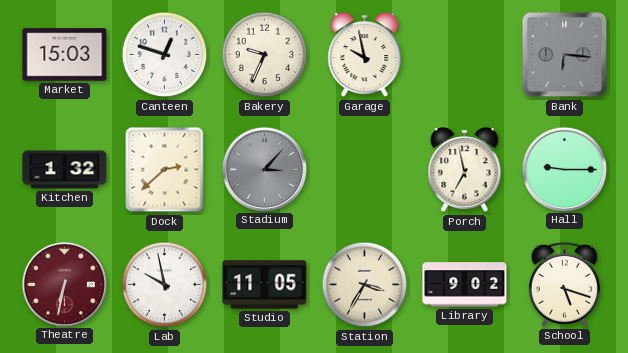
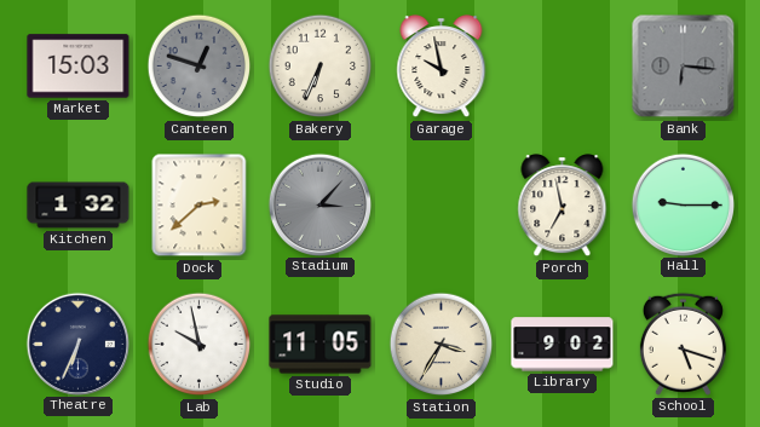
Canteen dial: white -> grey (200, 67)
Bakery: 9:34 -> 6:34 (321, 67)
Theatre: 6:32 -> 6:34 (77, 344)
Theatre dial: burgundy -> navy (77, 344)
